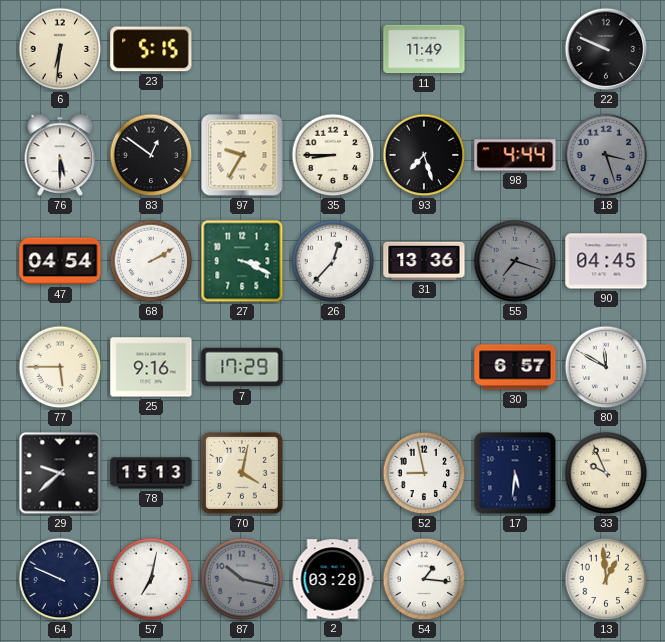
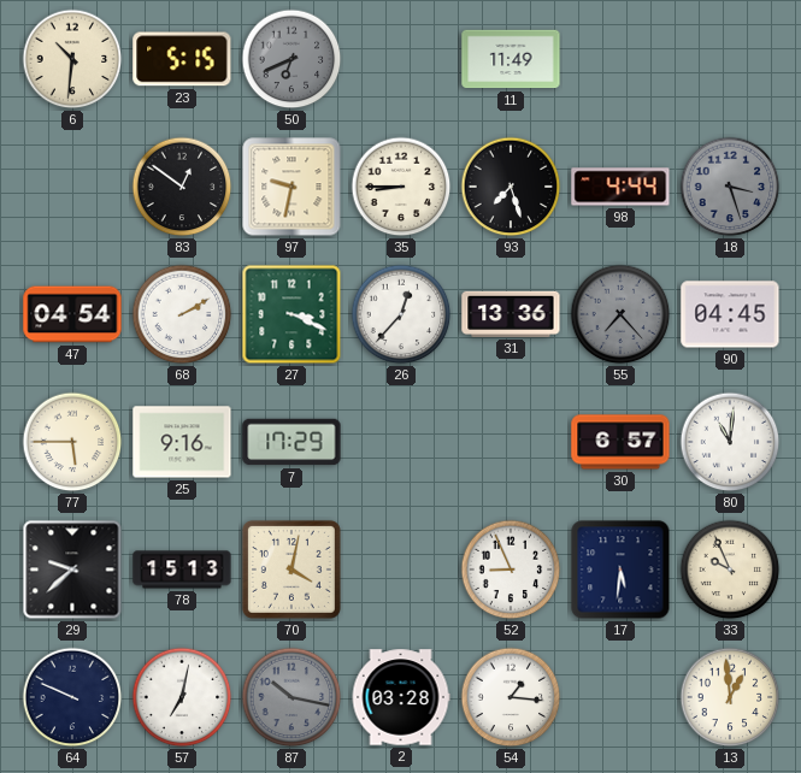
6: 6:31 -> 10:31 (72, 59)
50: none -> 6:41 (291, 59)
22: 9:49 -> none (606, 49)
76: 5:30 -> none (60, 155)
97: 9:35 -> 9:32 (291, 187)
55: 7:18 -> 7:23 (620, 314)
80: 11:50 -> 11:01 (730, 442)
52: 8:58 -> 8:56 (511, 570)
